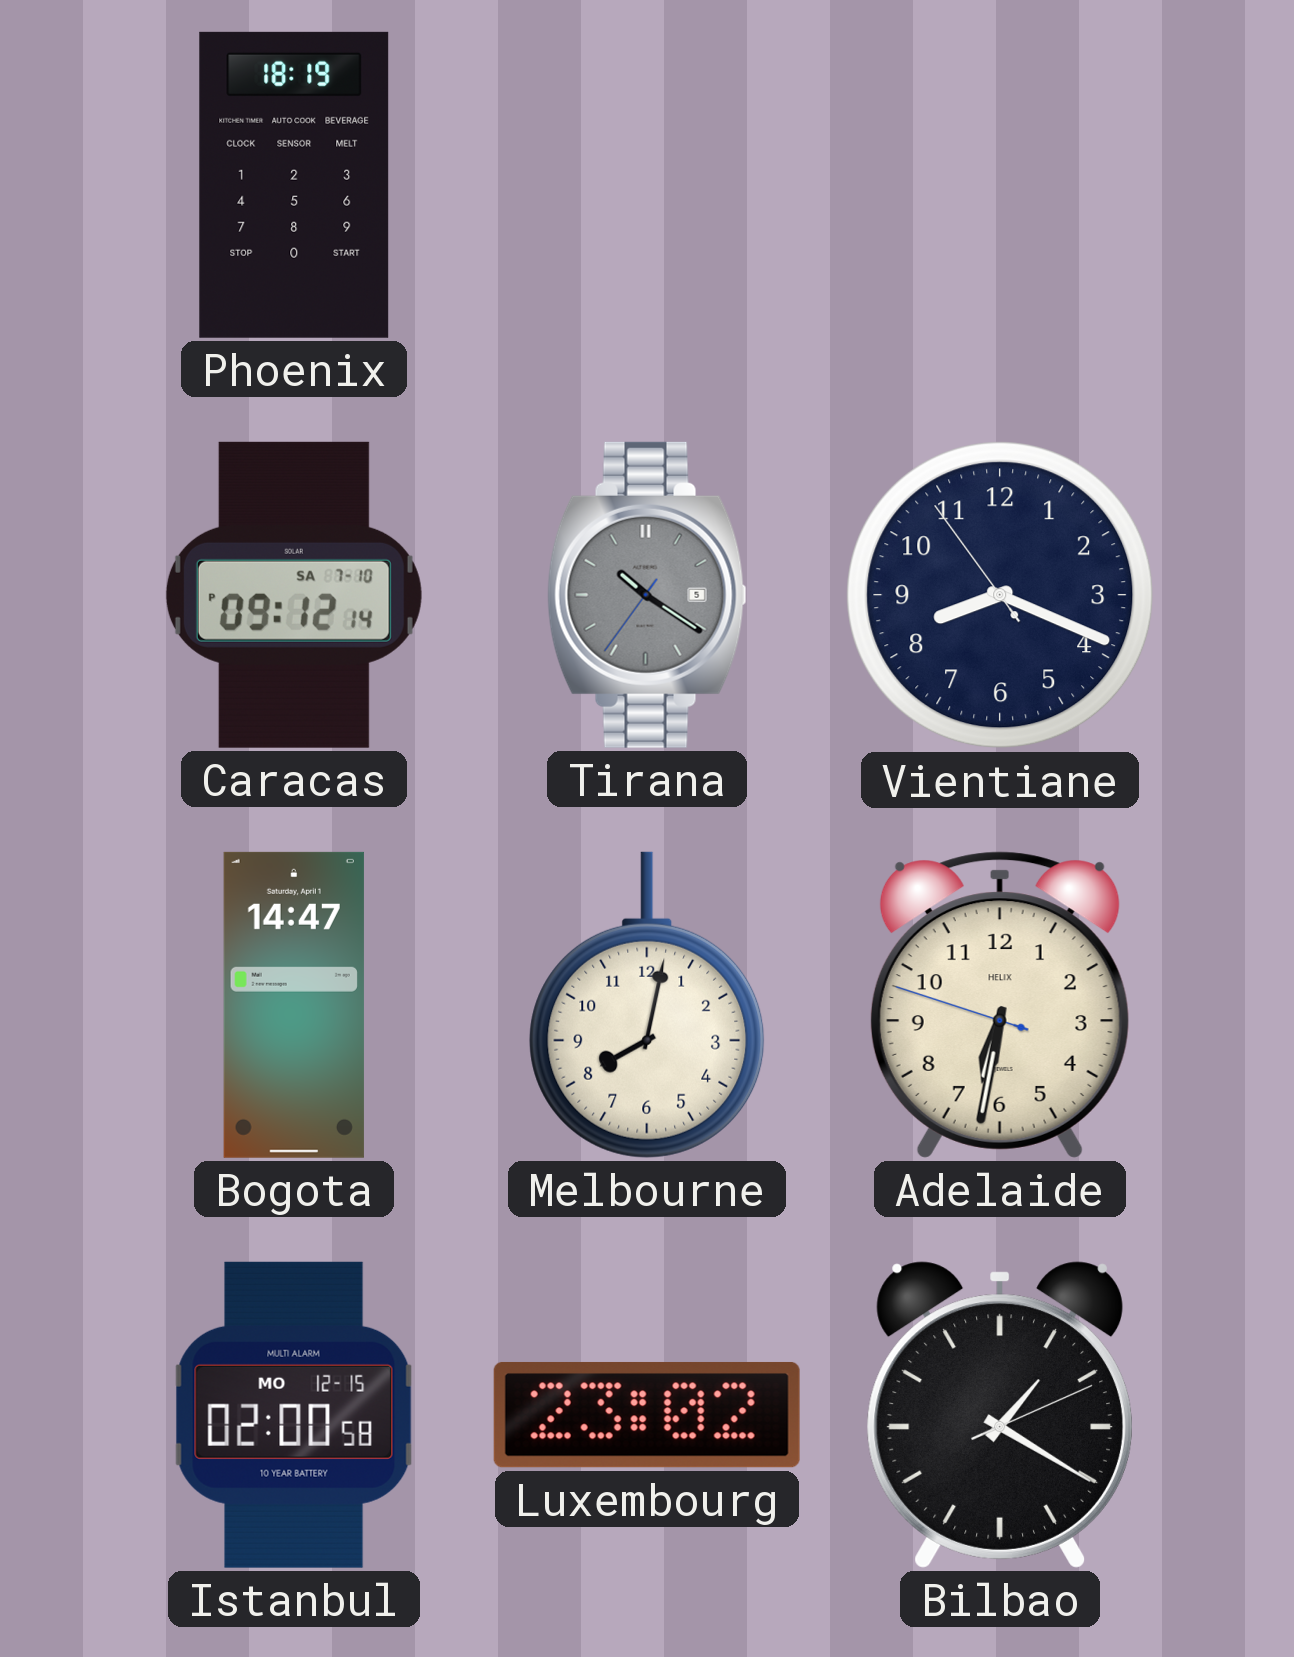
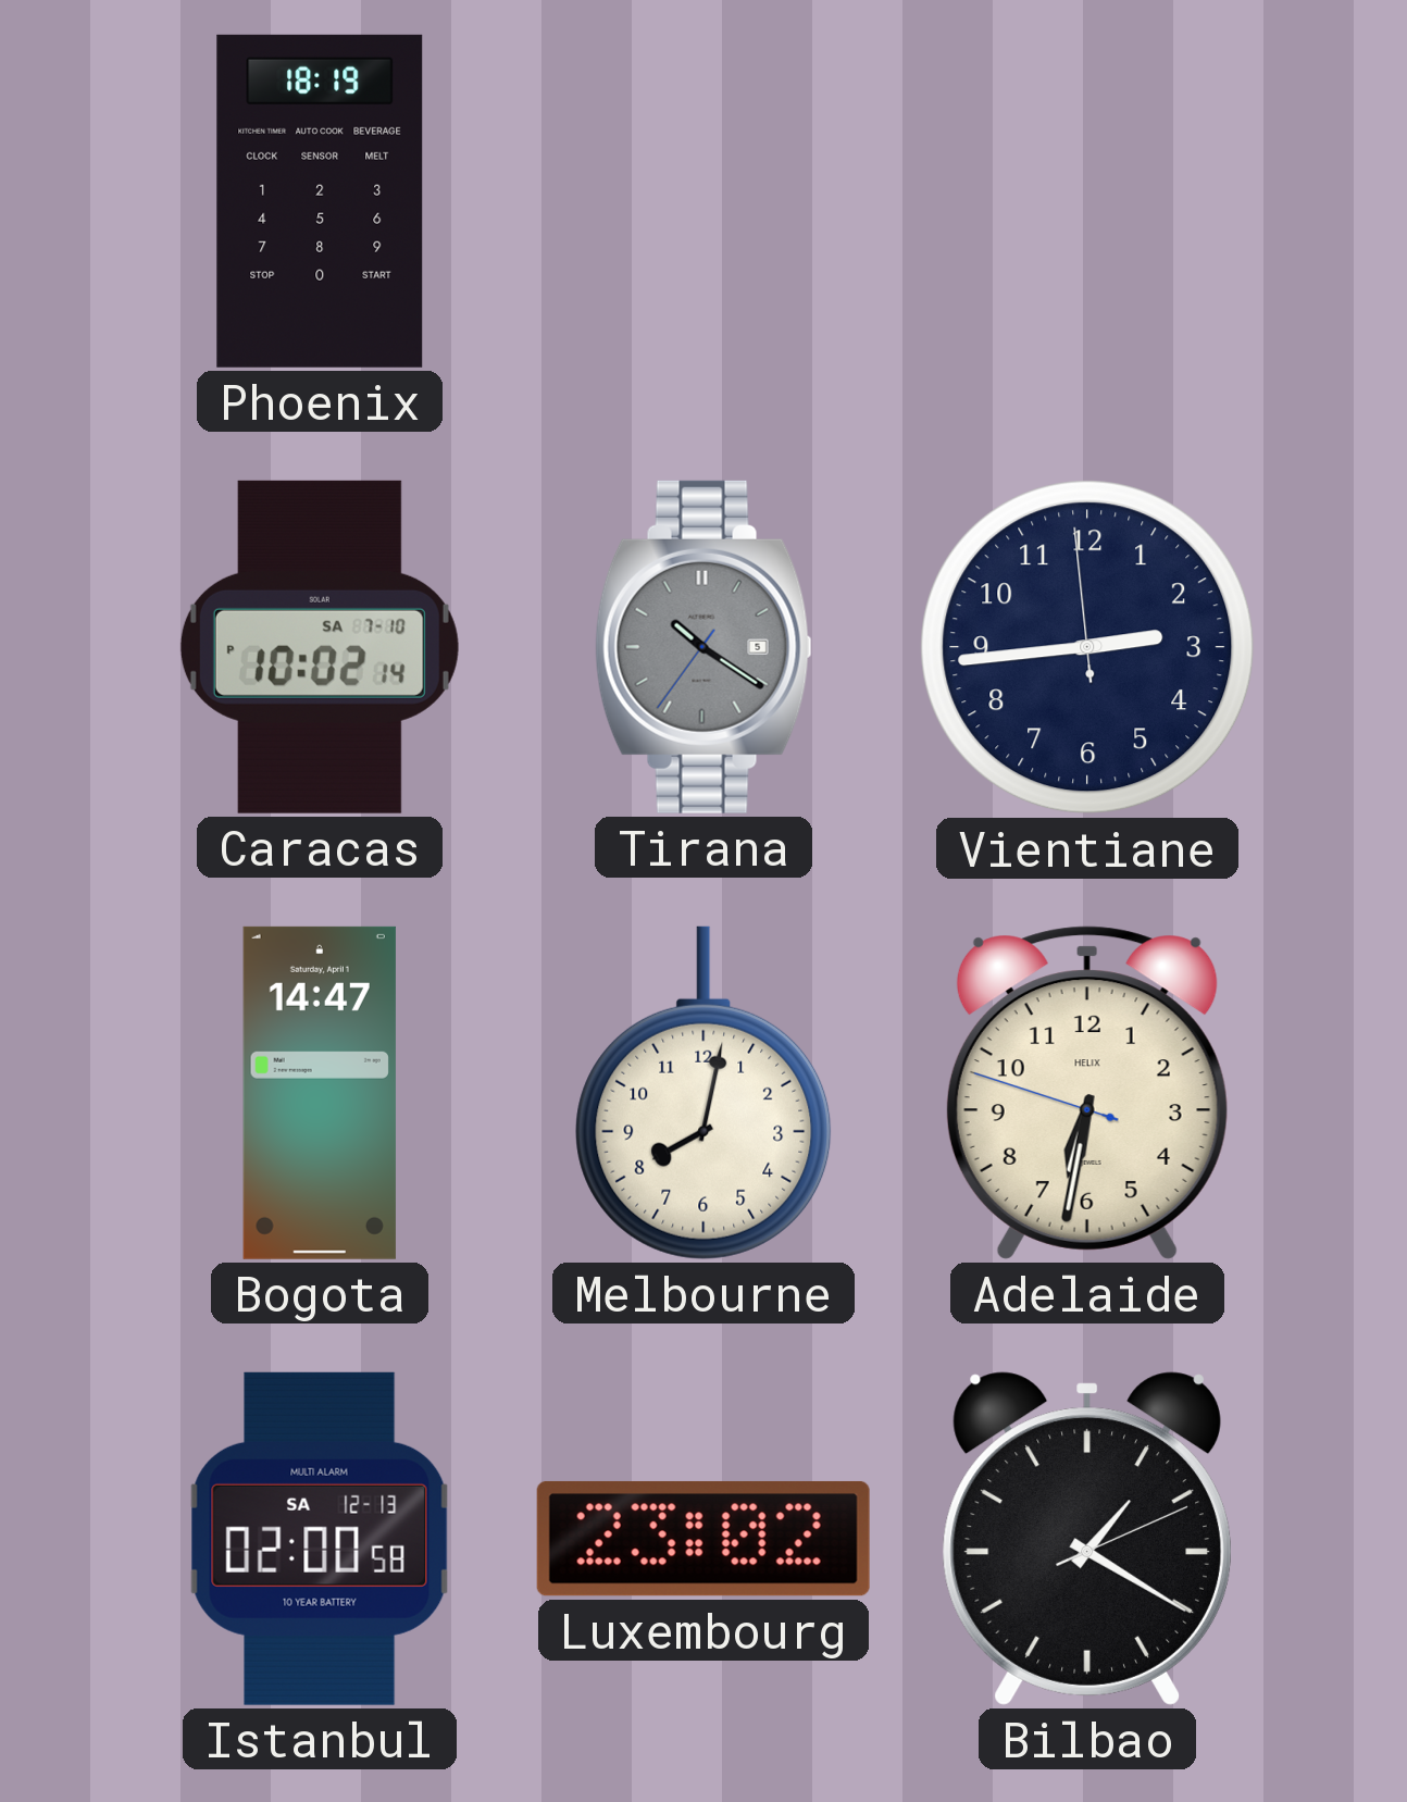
Caracas: 09:12 -> 10:02 (320, 647)
Vientiane: 8:18 -> 2:43 (1087, 647)
Istanbul date: MO 12-15 -> SA 12-13 (320, 1539)
